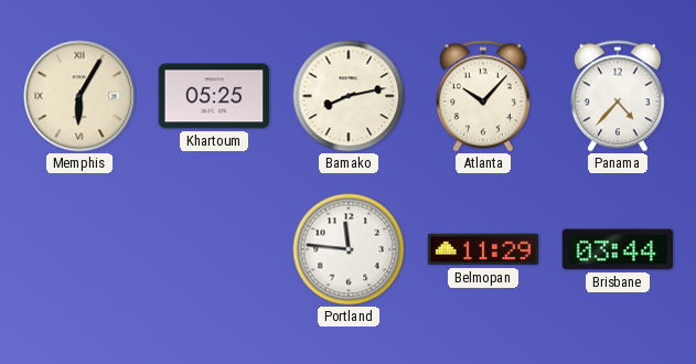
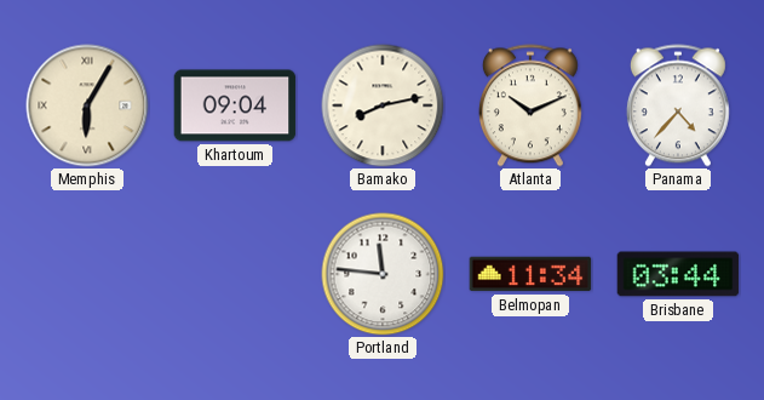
Khartoum: 05:25 -> 09:04 (235, 105)
Atlanta: 10:07 -> 10:11 (530, 105)
Belmopan: 11:29 -> 11:34 (530, 274)
